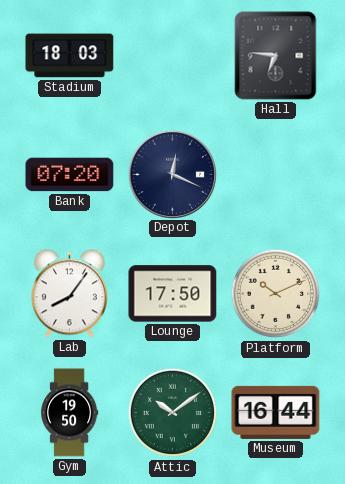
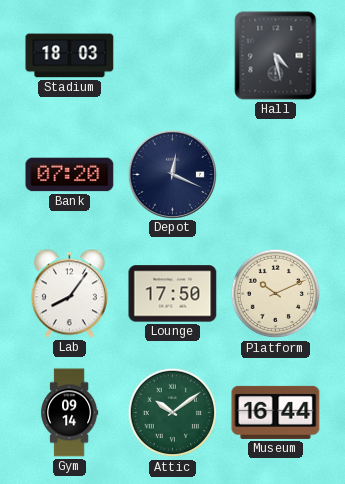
Hall: 6:46 -> 4:28 (276, 56)
Gym: 19:50 -> 09:14 (69, 413)
